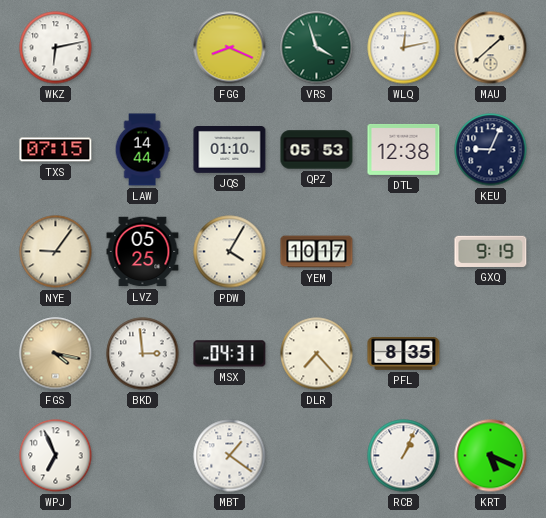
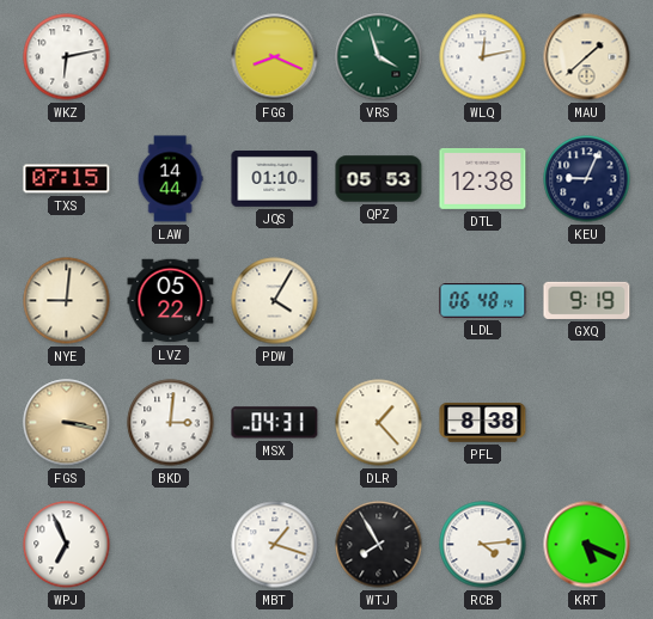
NYE: 9:06 -> 9:01 (67, 301)
LVZ: 05:25 -> 05:22 (171, 301)
YEM: 10:17 -> none (317, 252)
LDL: none -> 06:48 (483, 301)
FGS: 4:17 -> 3:17 (67, 423)
BKD: 2:59 -> 3:01 (171, 423)
DLR: 7:23 -> 1:23 (379, 423)
PFL: 8:35 -> 8:38 (483, 423)
MBT: 1:21 -> 1:18 (275, 545)
WTJ: none -> 7:55 (379, 545)
RCB: 1:04 -> 4:14 (483, 545)
